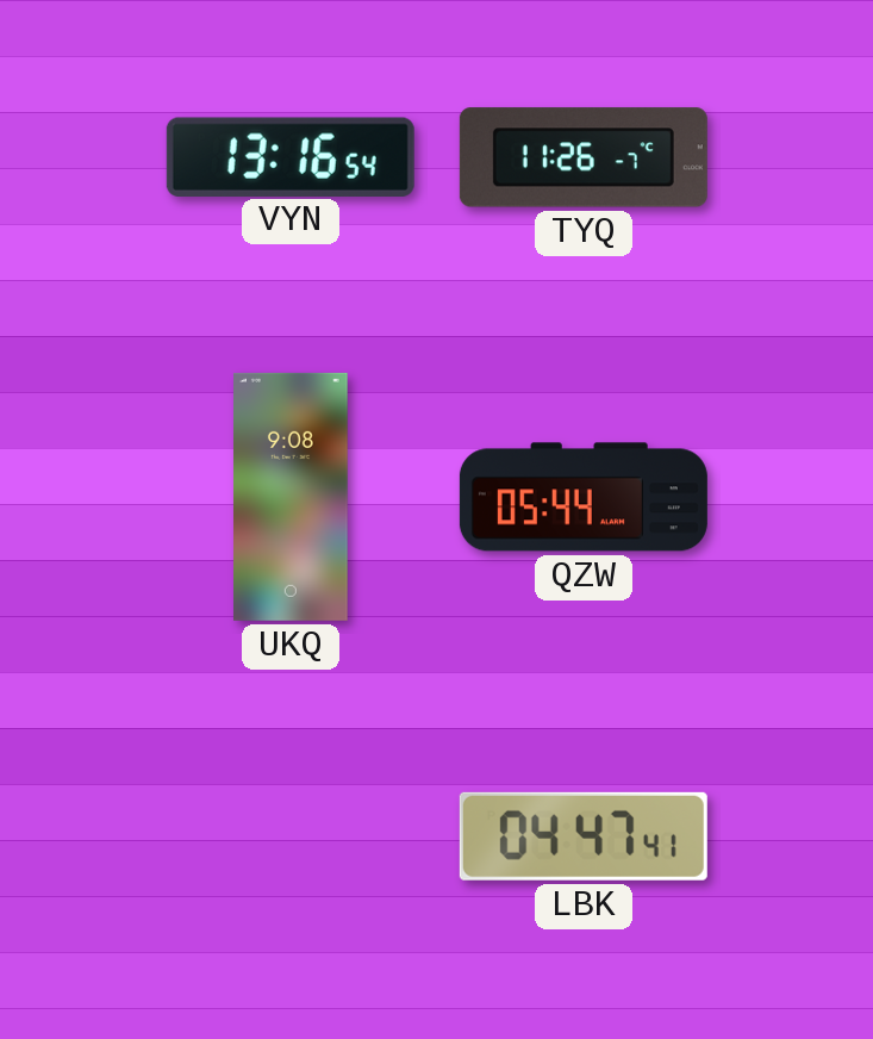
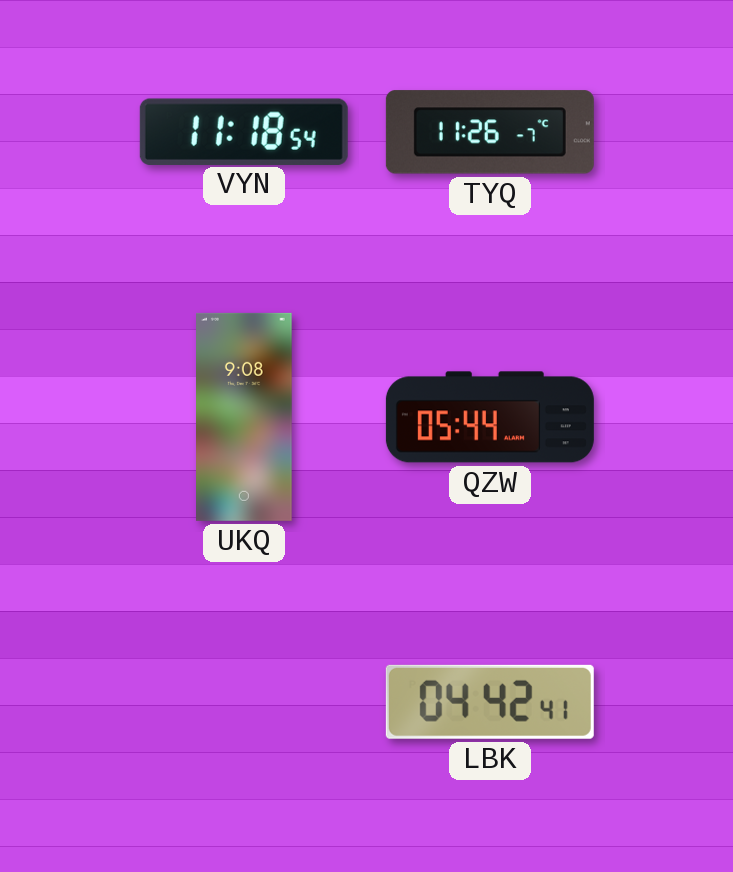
VYN: 13:16 -> 11:18 (244, 131)
LBK: 04:47 -> 04:42 (490, 702)
